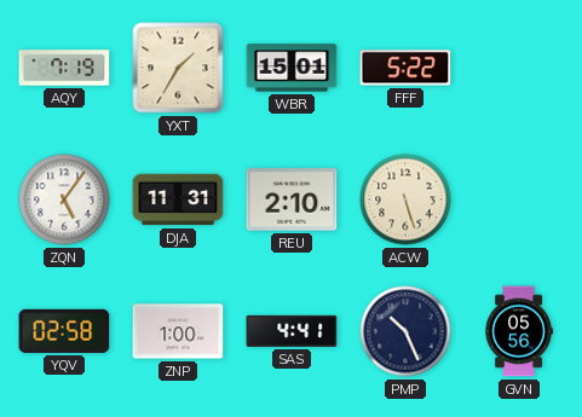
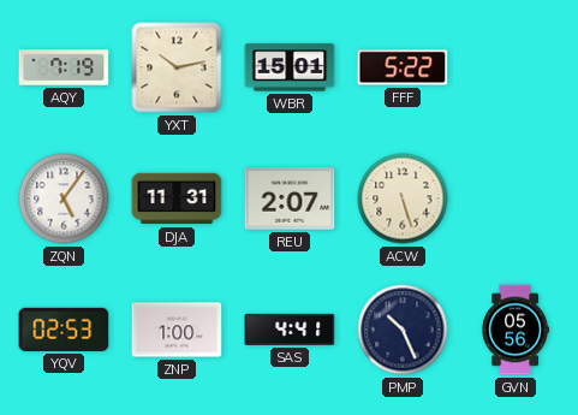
YXT: 1:35 -> 10:13 (177, 67)
REU: 2:10 -> 2:07 (290, 198)
YQV: 02:58 -> 02:53 (64, 330)
